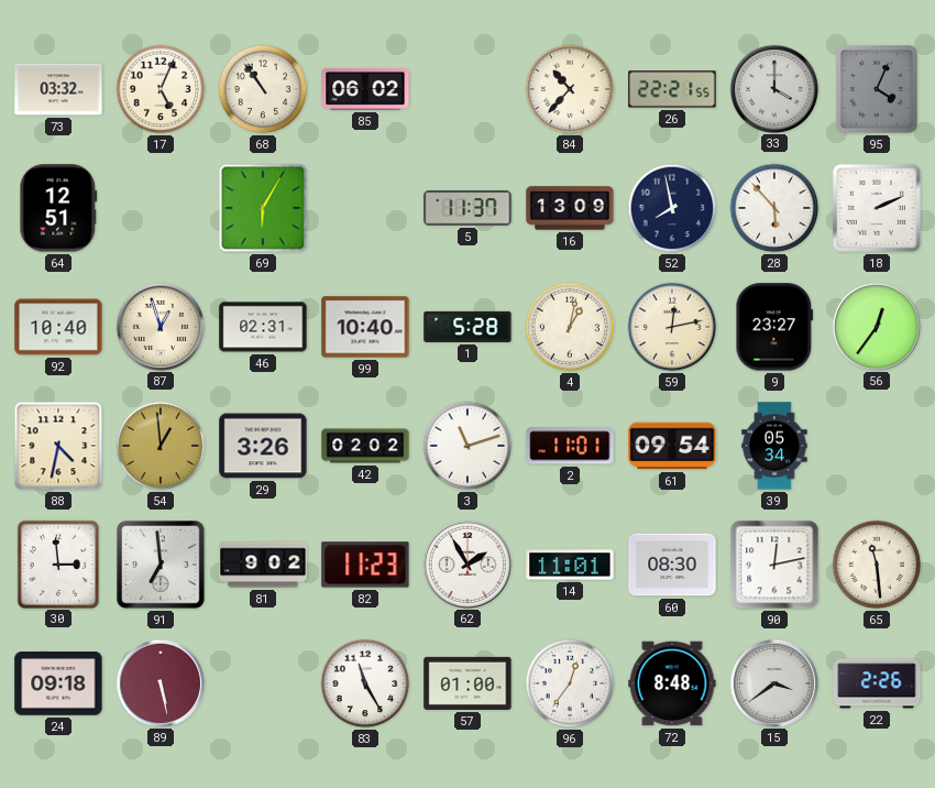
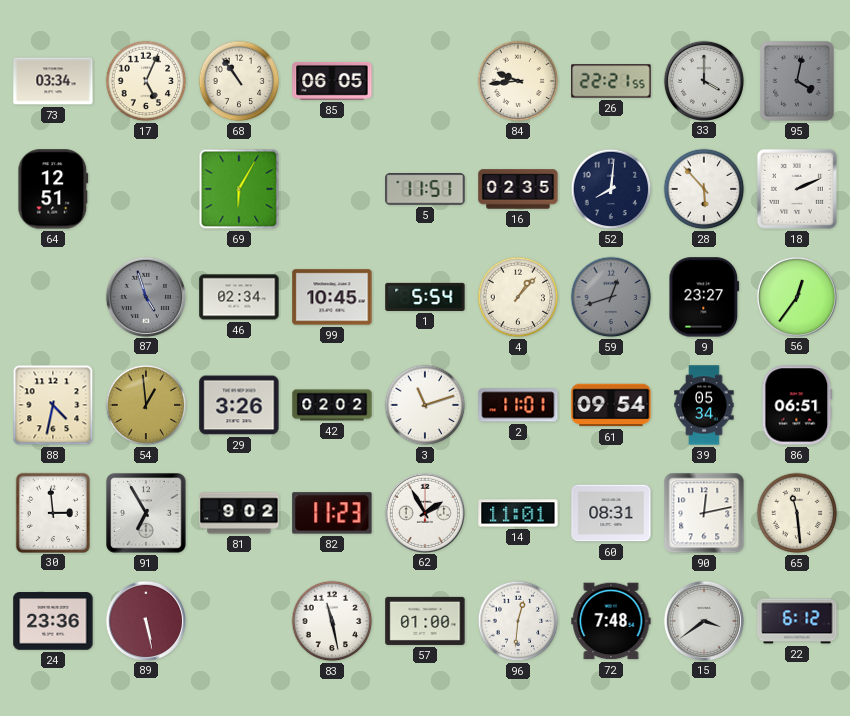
73: 03:32 -> 03:34 (53, 81)
85: 06:02 -> 06:05 (332, 81)
84: 10:37 -> 9:44 (518, 81)
95: 4:04 -> 4:02 (798, 82)
5: 11:37 -> 11:51 (425, 189)
16: 13:09 -> 02:35 (518, 189)
52: 7:58 -> 8:01 (611, 189)
92: 10:40 -> none (58, 327)
87: 12:57 -> 4:57 (145, 296)
87 dial: cream -> grey (145, 296)
46: 02:31 -> 02:34 (239, 297)
99: 10:40 -> 10:45 (332, 297)
1: 5:28 -> 5:54 (425, 297)
4: 1:02 -> 1:07 (518, 297)
59: 12:13 -> 12:42 (611, 297)
59 dial: cream -> grey (611, 297)
86: none -> 06:51 (797, 405)
91: 6:59 -> 6:55 (146, 513)
60: 08:30 -> 08:31 (611, 513)
24: 09:18 -> 23:36 (53, 621)
83: 11:25 -> 11:28 (332, 621)
96: 12:36 -> 12:31 (518, 621)
72: 8:48 -> 7:48 (611, 621)
22: 2:26 -> 6:12 (797, 621)
